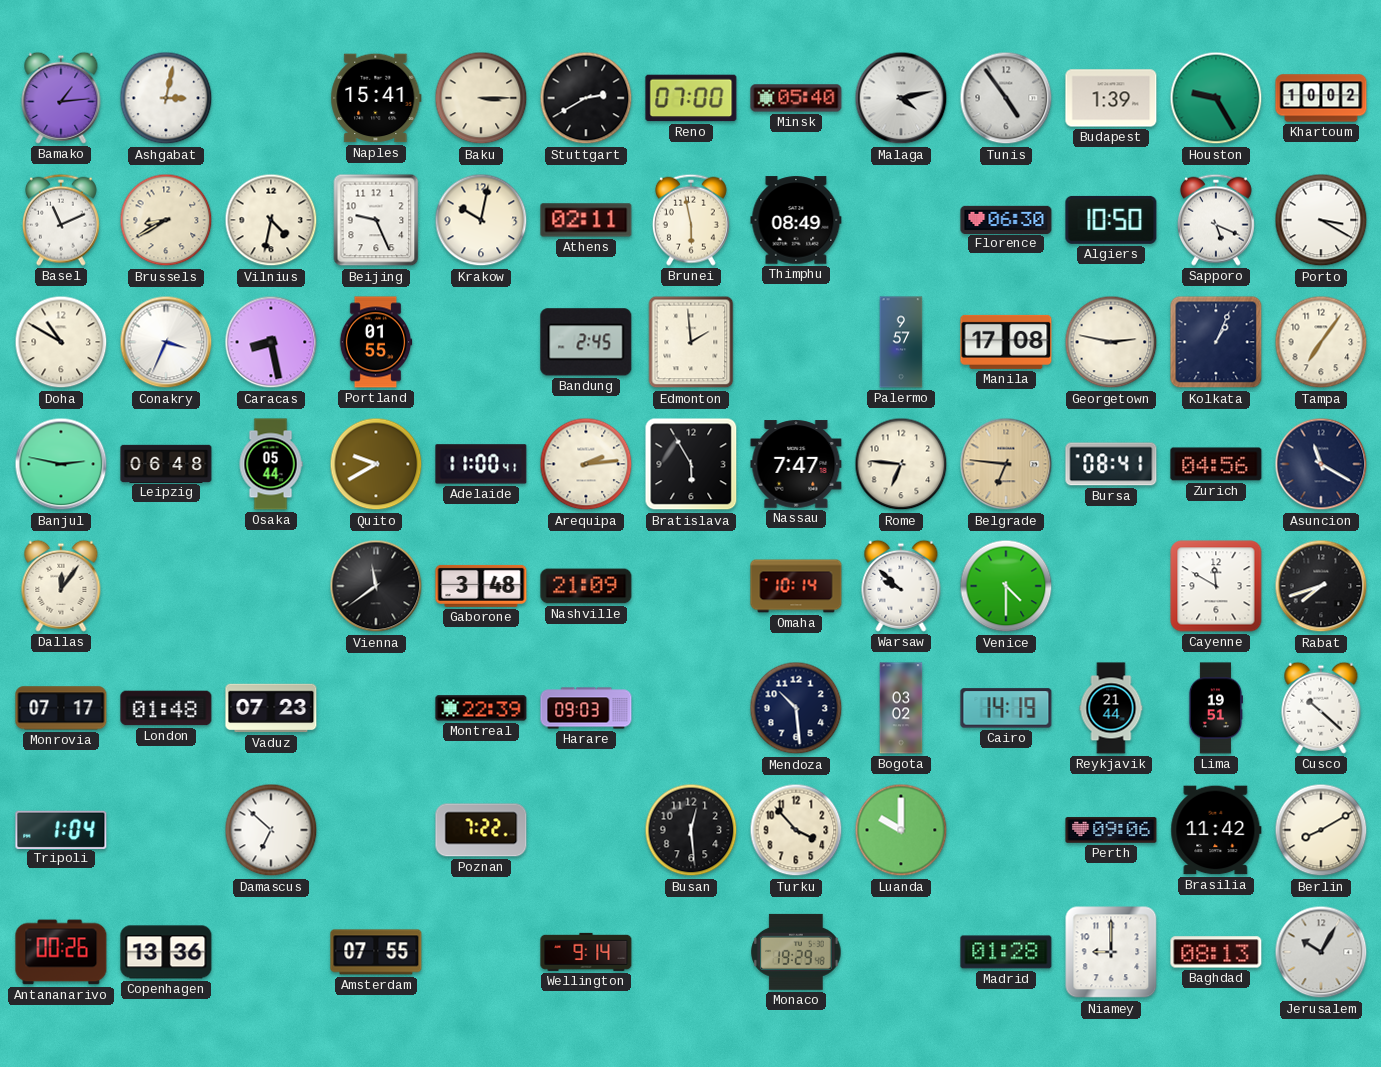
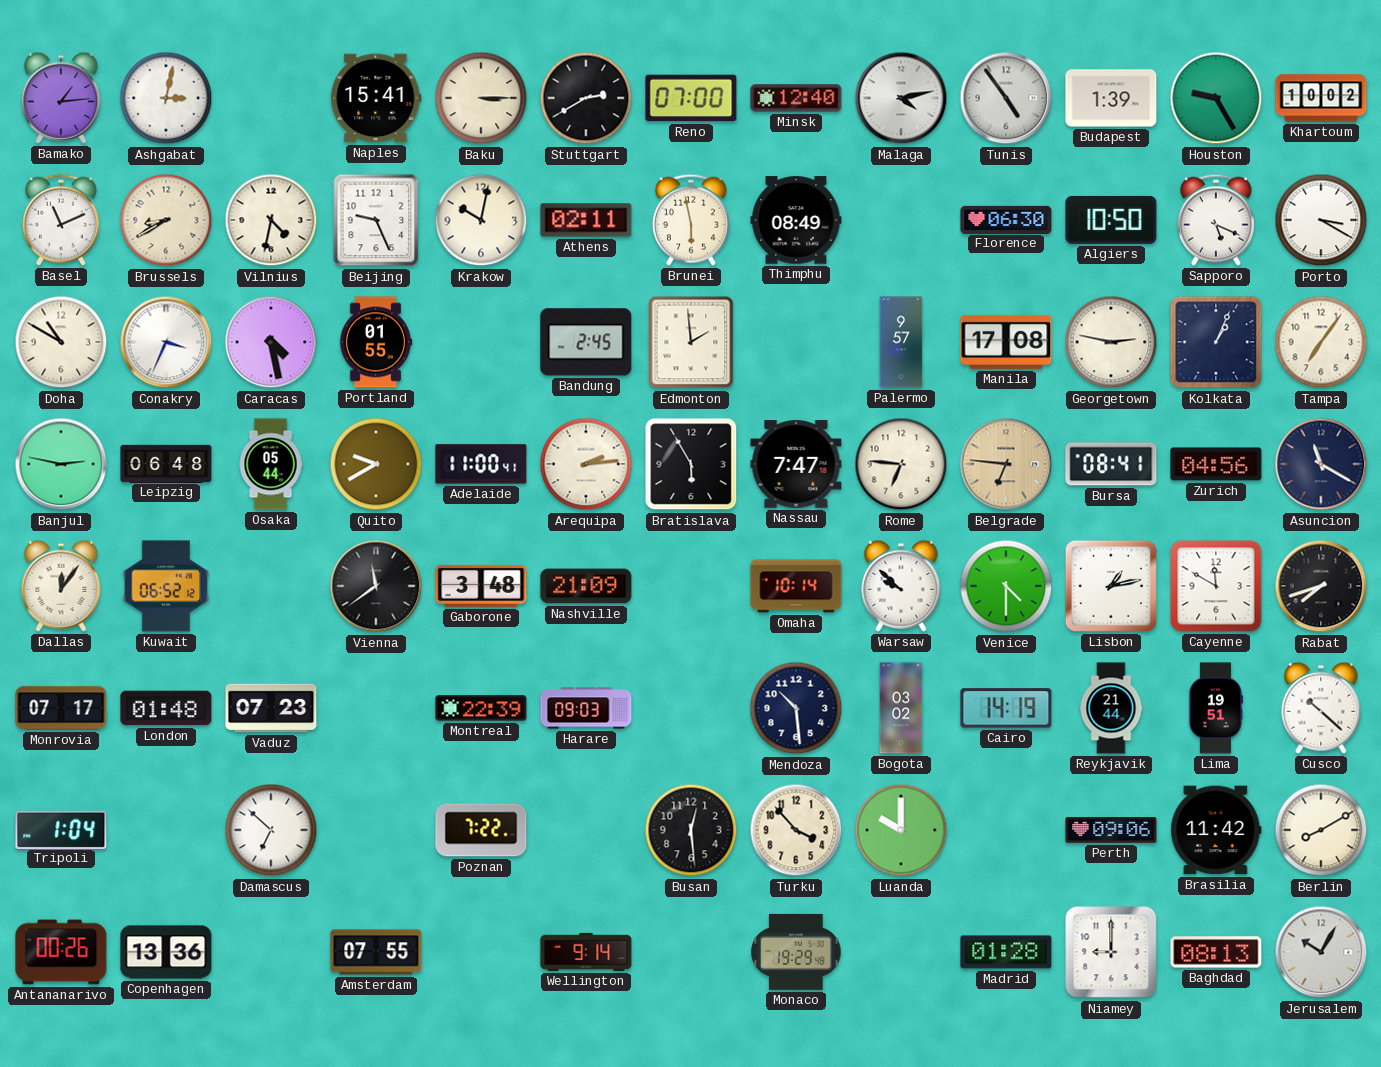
Minsk: 05:40 -> 12:40 (796, 98)
Caracas: 8:28 -> 4:28 (271, 342)
Kuwait: none -> 06:52 (166, 586)
Lisbon: none -> 1:13 (1111, 586)
